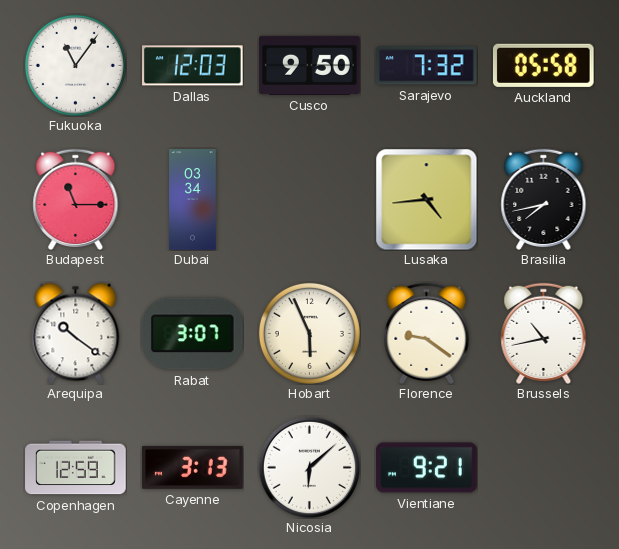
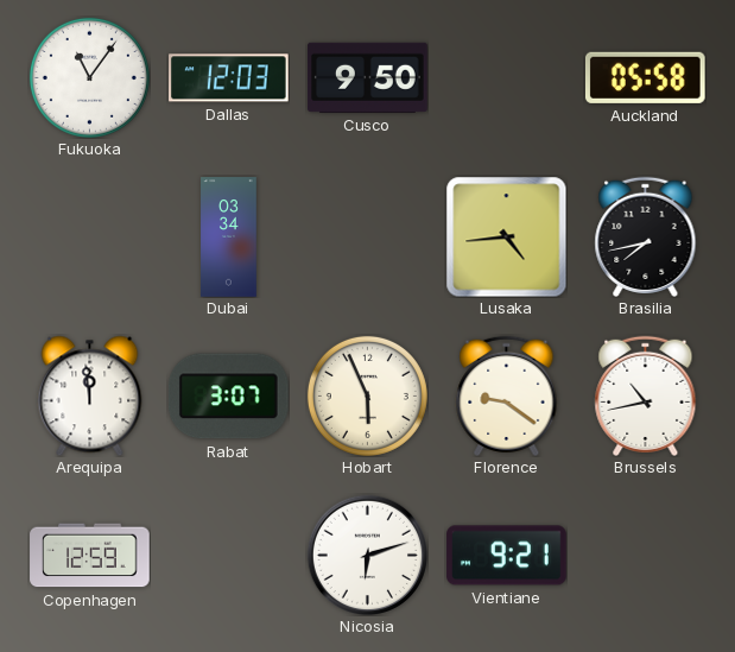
Sarajevo: 7:32 -> none (427, 66)
Budapest: 11:15 -> none (76, 199)
Arequipa: 10:21 -> 11:59 (90, 395)
Cayenne: 3:13 -> none (193, 467)
Nicosia: 6:08 -> 6:12 (367, 555)
